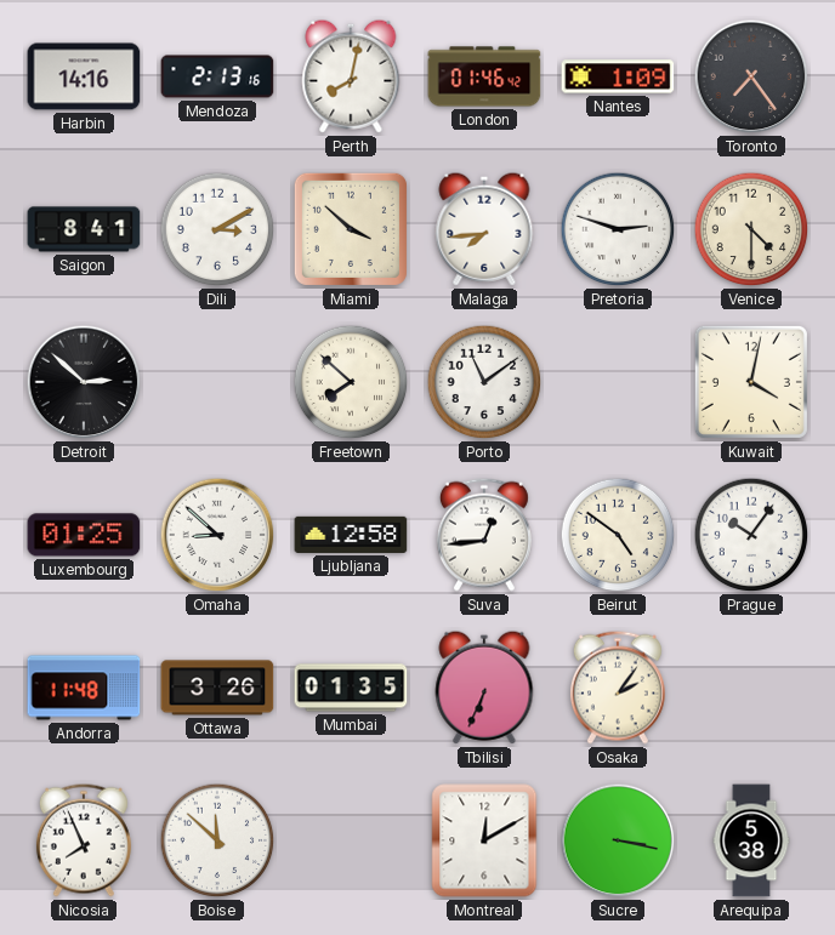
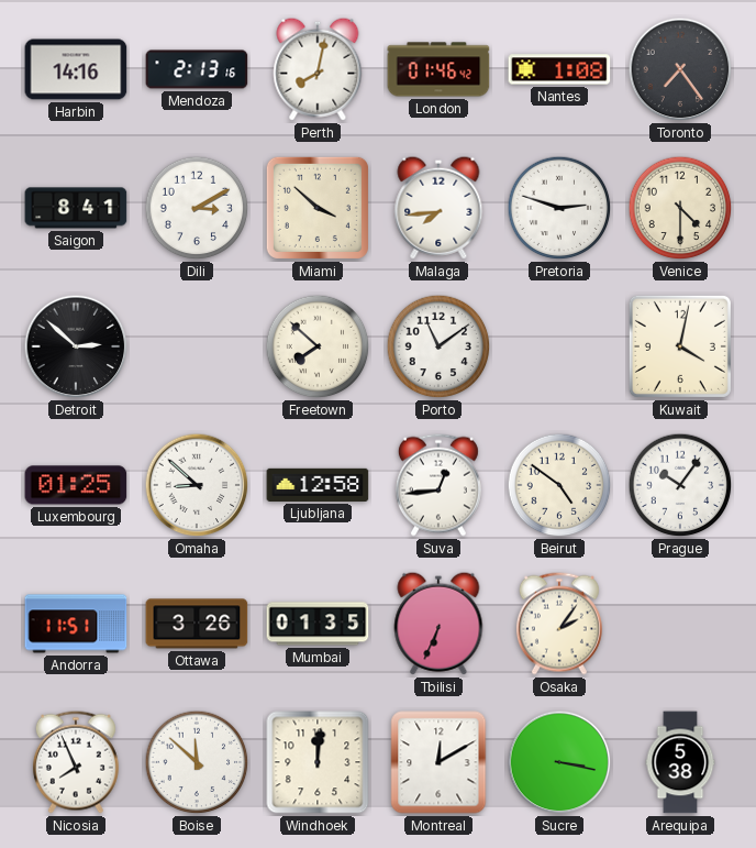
Nantes: 1:09 -> 1:08 (559, 69)
Andorra: 11:48 -> 11:51 (76, 624)
Windhoek: none -> 12:01 (318, 762)
